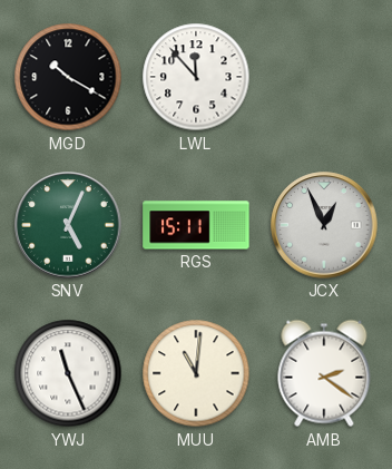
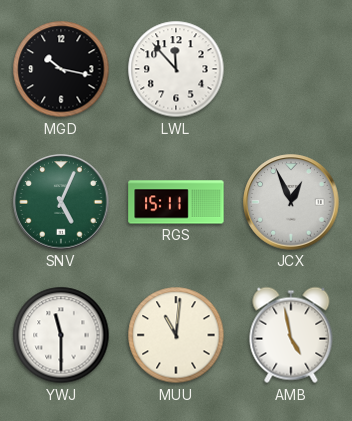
MGD: 10:20 -> 10:17 (61, 69)
YWJ: 11:26 -> 11:30 (61, 335)
AMB: 2:21 -> 4:58 (291, 335)
